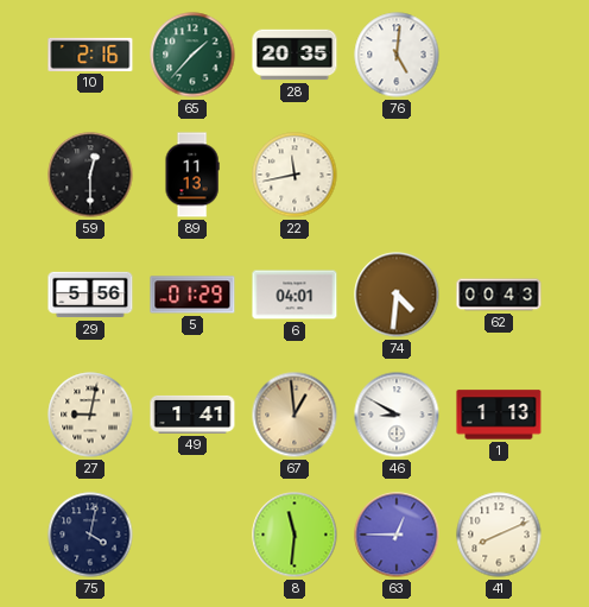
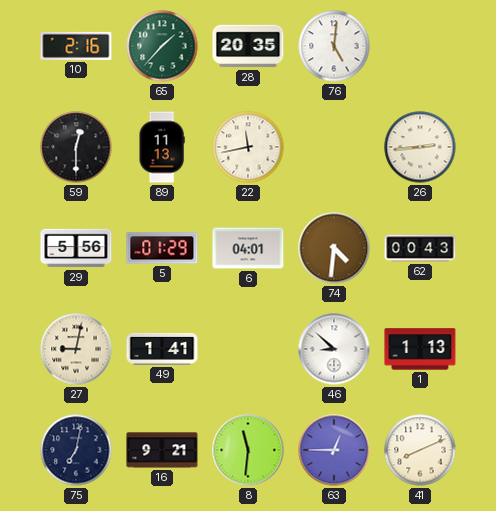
26: none -> 2:44 (420, 147)
67: 12:59 -> none (294, 415)
46: 8:50 -> 8:52 (334, 349)
75: 4:02 -> 7:02 (76, 450)
16: none -> 9:21 (162, 450)
